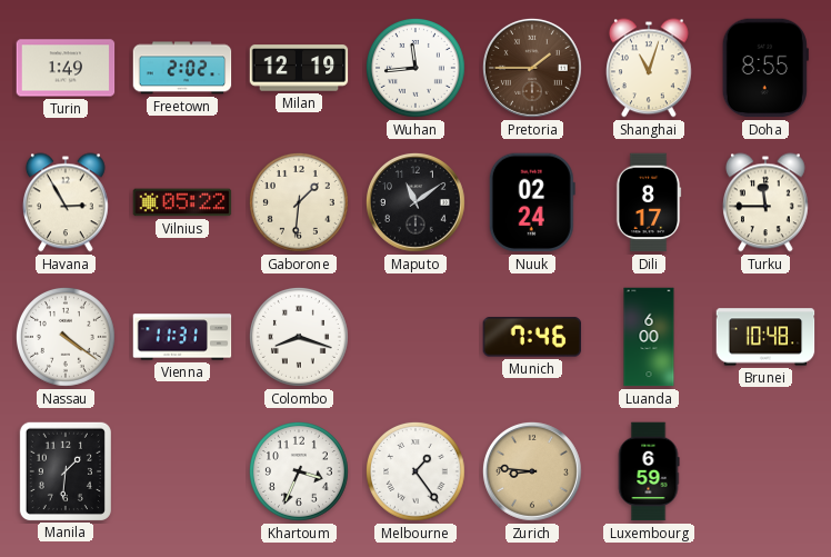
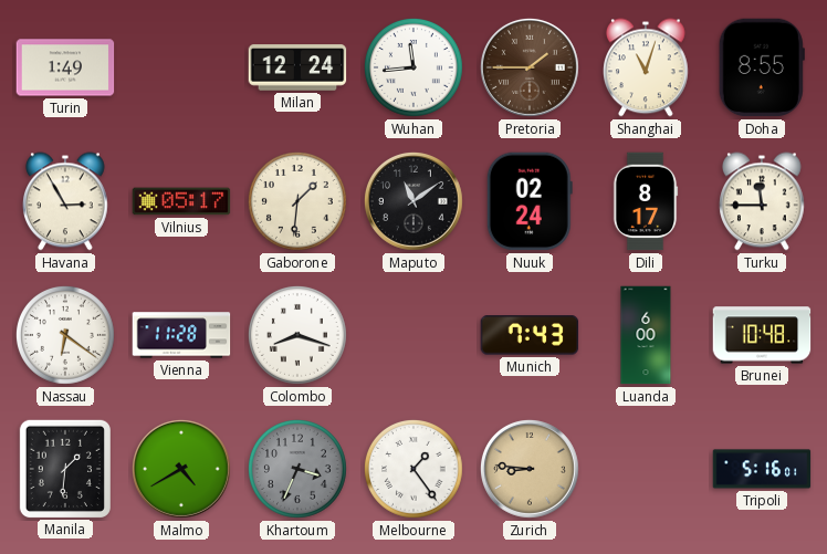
Freetown: 2:02 -> none (182, 68)
Milan: 12:19 -> 12:24 (297, 67)
Vilnius: 05:22 -> 05:17 (181, 201)
Nassau: 4:21 -> 6:21 (65, 335)
Vienna: 11:31 -> 11:28 (181, 335)
Munich: 7:46 -> 7:43 (530, 335)
Malmo: none -> 4:40 (181, 469)
Khartoum dial: white -> grey (297, 469)
Luxembourg: 6:59 -> none (649, 471)
Tripoli: none -> 5:16 (762, 469)
